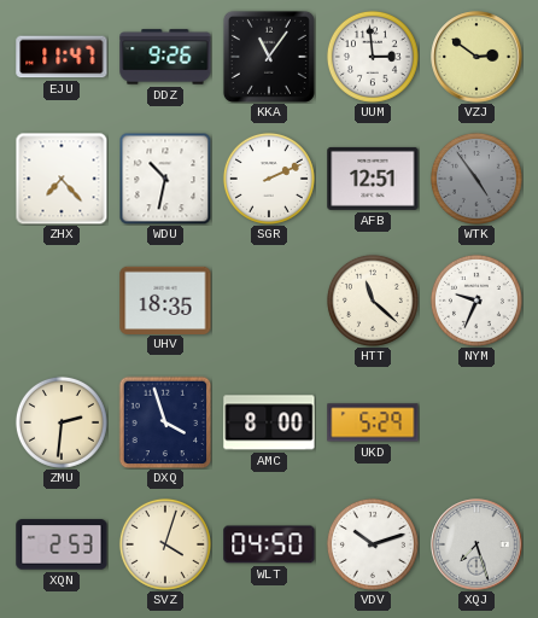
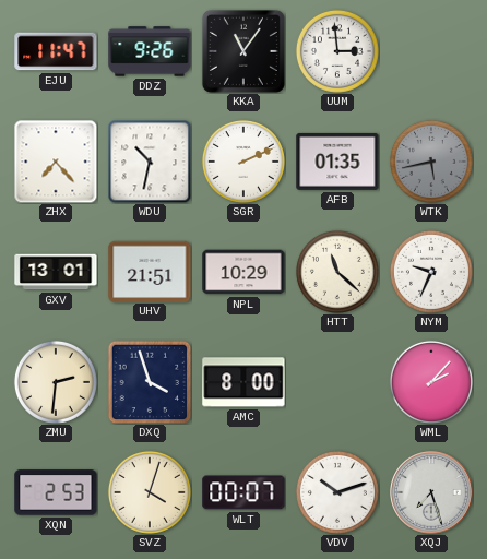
VZJ: 2:51 -> none (476, 57)
AFB: 12:51 -> 01:35 (337, 162)
WTK: 4:54 -> 5:43 (431, 162)
GXV: none -> 13:01 (56, 272)
UHV: 18:35 -> 21:51 (150, 271)
NPL: none -> 10:29 (243, 272)
UKD: 5:29 -> none (373, 422)
WML: none -> 2:07 (431, 382)
WLT: 04:50 -> 00:07 (243, 492)
